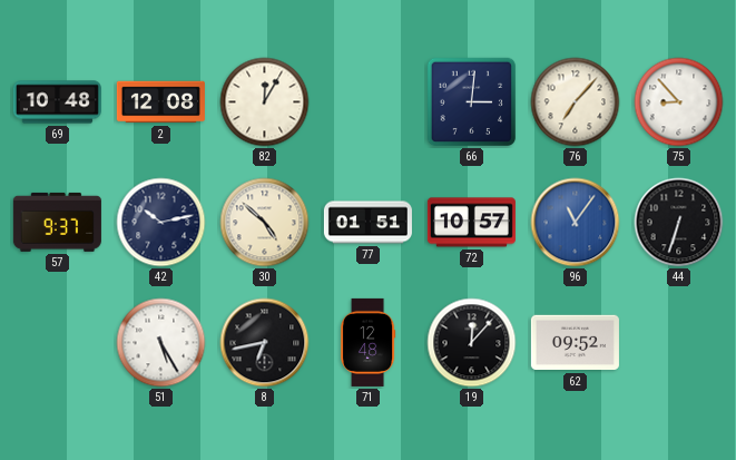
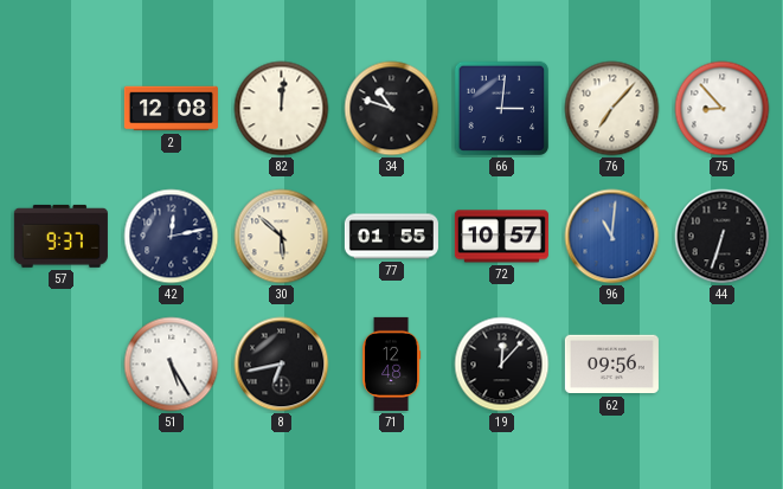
69: 10:48 -> none (57, 102)
82: 12:05 -> 12:01 (282, 109)
34: none -> 10:48 (392, 109)
42: 10:13 -> 12:13 (172, 237)
30: 4:52 -> 5:52 (282, 237)
77: 01:51 -> 01:55 (391, 237)
96: 11:06 -> 11:01 (612, 237)
62: 09:52 -> 09:56 (611, 365)
